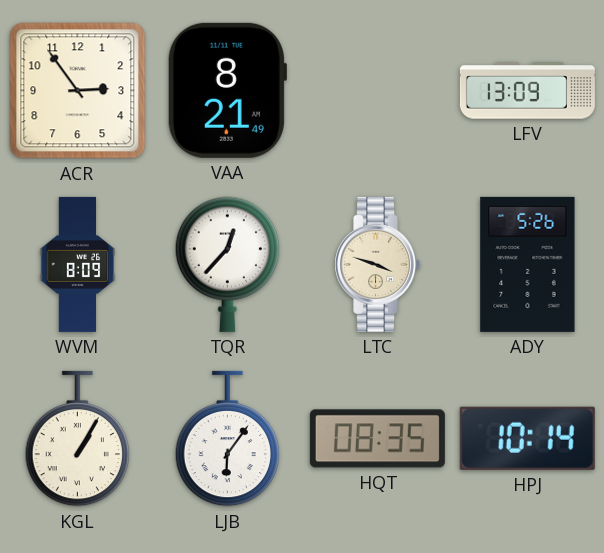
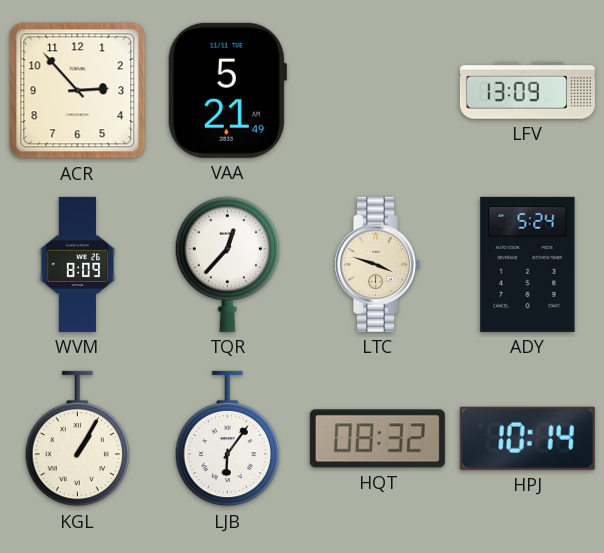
ACR: 2:54 -> 2:53 (78, 91)
VAA: 8:21 -> 5:21 (227, 90)
ADY: 5:26 -> 5:24 (528, 264)
HQT: 08:35 -> 08:32 (377, 439)
